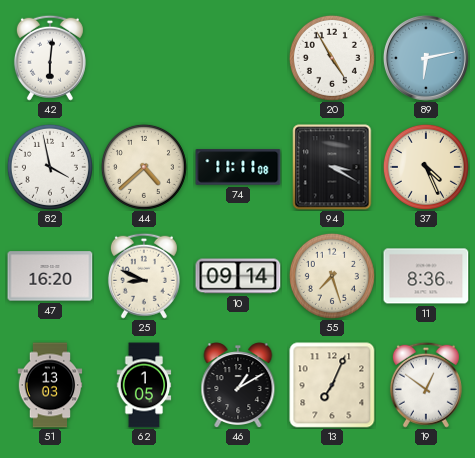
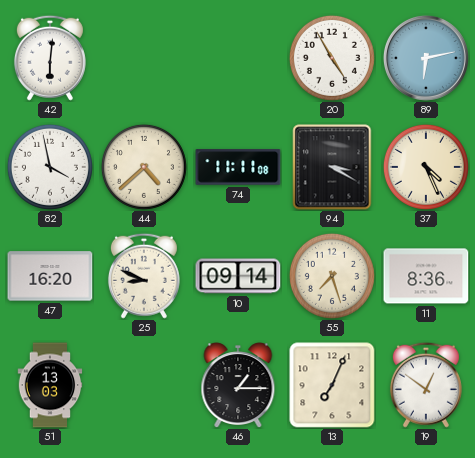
62: 1:05 -> none (144, 385)
46: 1:10 -> 1:15 (238, 385)
